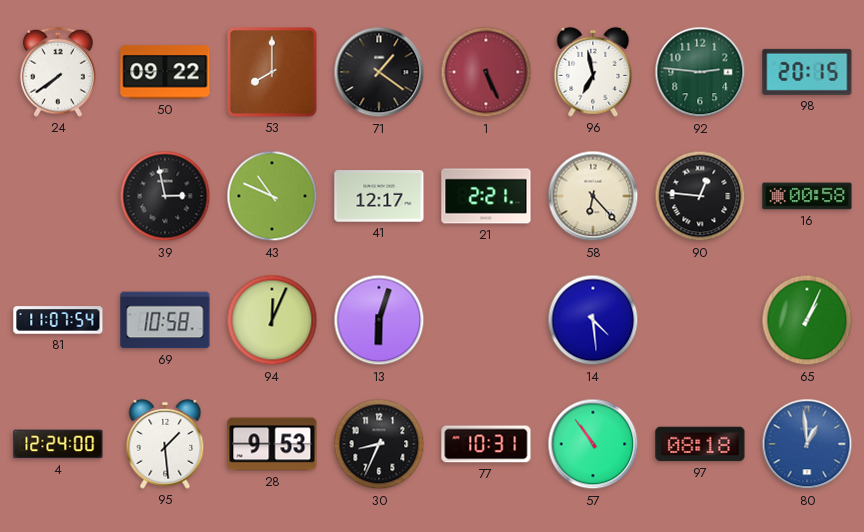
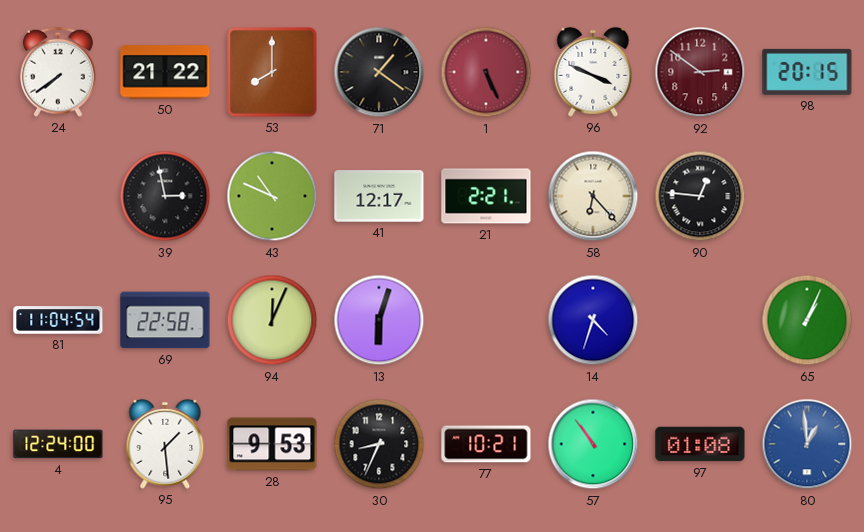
50: 09:22 -> 21:22 (165, 72)
96: 6:58 -> 3:49 (593, 72)
92: 2:46 -> 2:51 (700, 72)
92 dial: green -> burgundy (700, 72)
16: 00:58 -> none (807, 196)
81: 11:07 -> 11:04 (58, 320)
69: 10:58 -> 22:58 (165, 320)
14: 4:29 -> 4:33 (593, 320)
77: 10:31 -> 10:21 (486, 444)
97: 08:18 -> 01:08 (700, 444)
